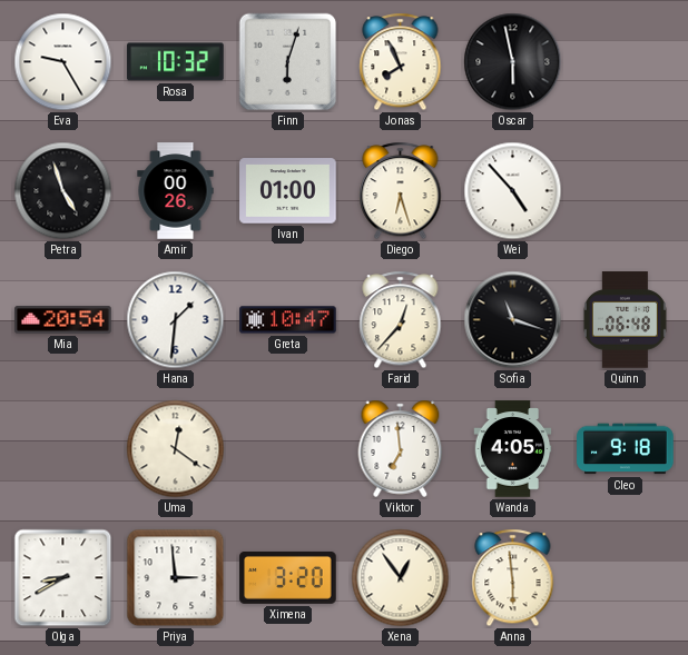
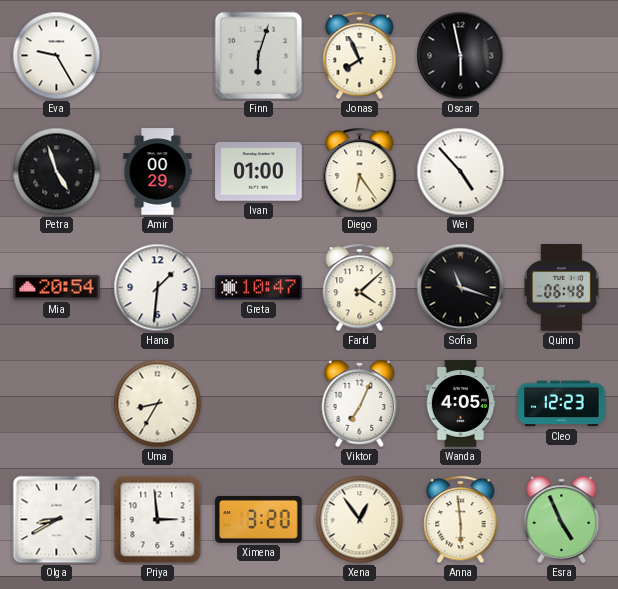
Rosa: 10:32 -> none (176, 62)
Amir: 00:26 -> 00:29 (158, 172)
Diego: 6:27 -> 6:24 (360, 172)
Farid: 12:37 -> 4:08 (360, 288)
Uma: 12:21 -> 8:35 (158, 404)
Viktor: 6:59 -> 7:04 (360, 403)
Cleo: 9:18 -> 12:23 (562, 404)
Esra: none -> 4:56 (562, 519)
